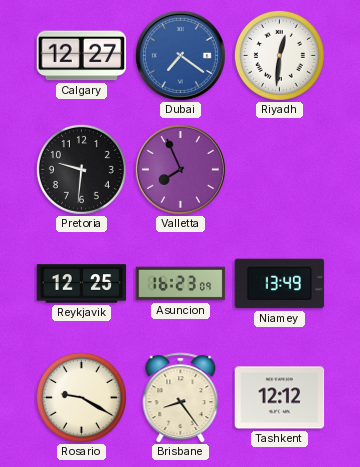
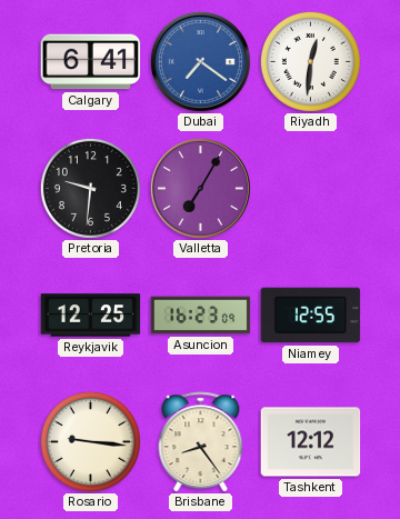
Calgary: 12:27 -> 6:41 (91, 62)
Valletta: 7:56 -> 7:05 (200, 188)
Niamey: 13:49 -> 12:55 (311, 316)
Rosario: 9:20 -> 9:16 (90, 441)
